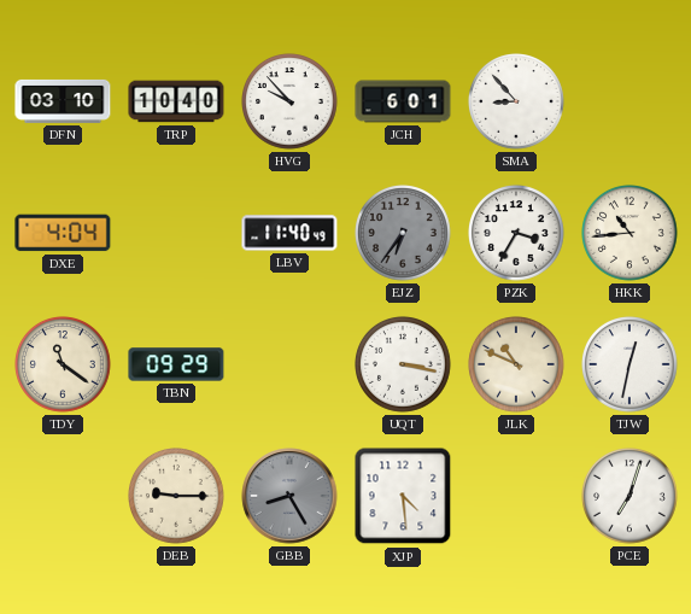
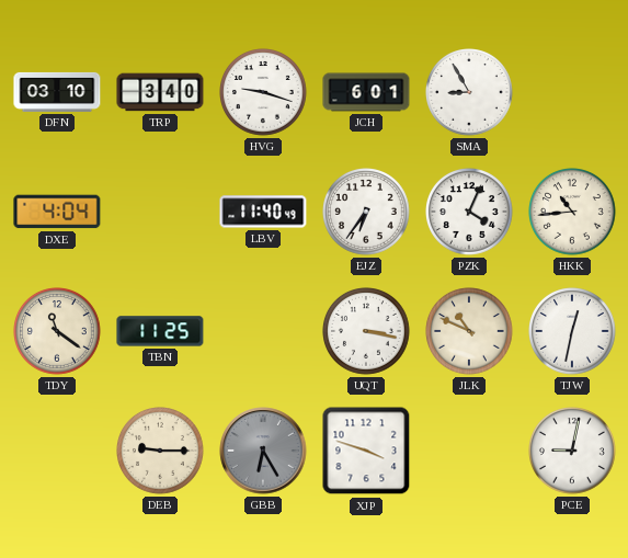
TRP: 10:40 -> 3:40 (160, 92)
HVG: 9:53 -> 9:18 (264, 93)
SMA: 8:53 -> 8:55 (470, 93)
EJZ dial: grey -> white (367, 213)
PZK: 3:35 -> 4:04 (470, 213)
TBN: 09:29 -> 11:25 (160, 331)
GBB: 8:25 -> 6:25 (263, 451)
XJP: 4:29 -> 3:48 (366, 451)
PCE: 7:03 -> 9:02 (573, 452)
